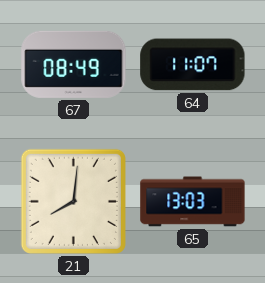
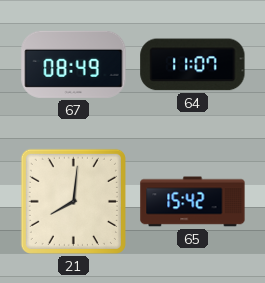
65: 13:03 -> 15:42 (193, 202)
